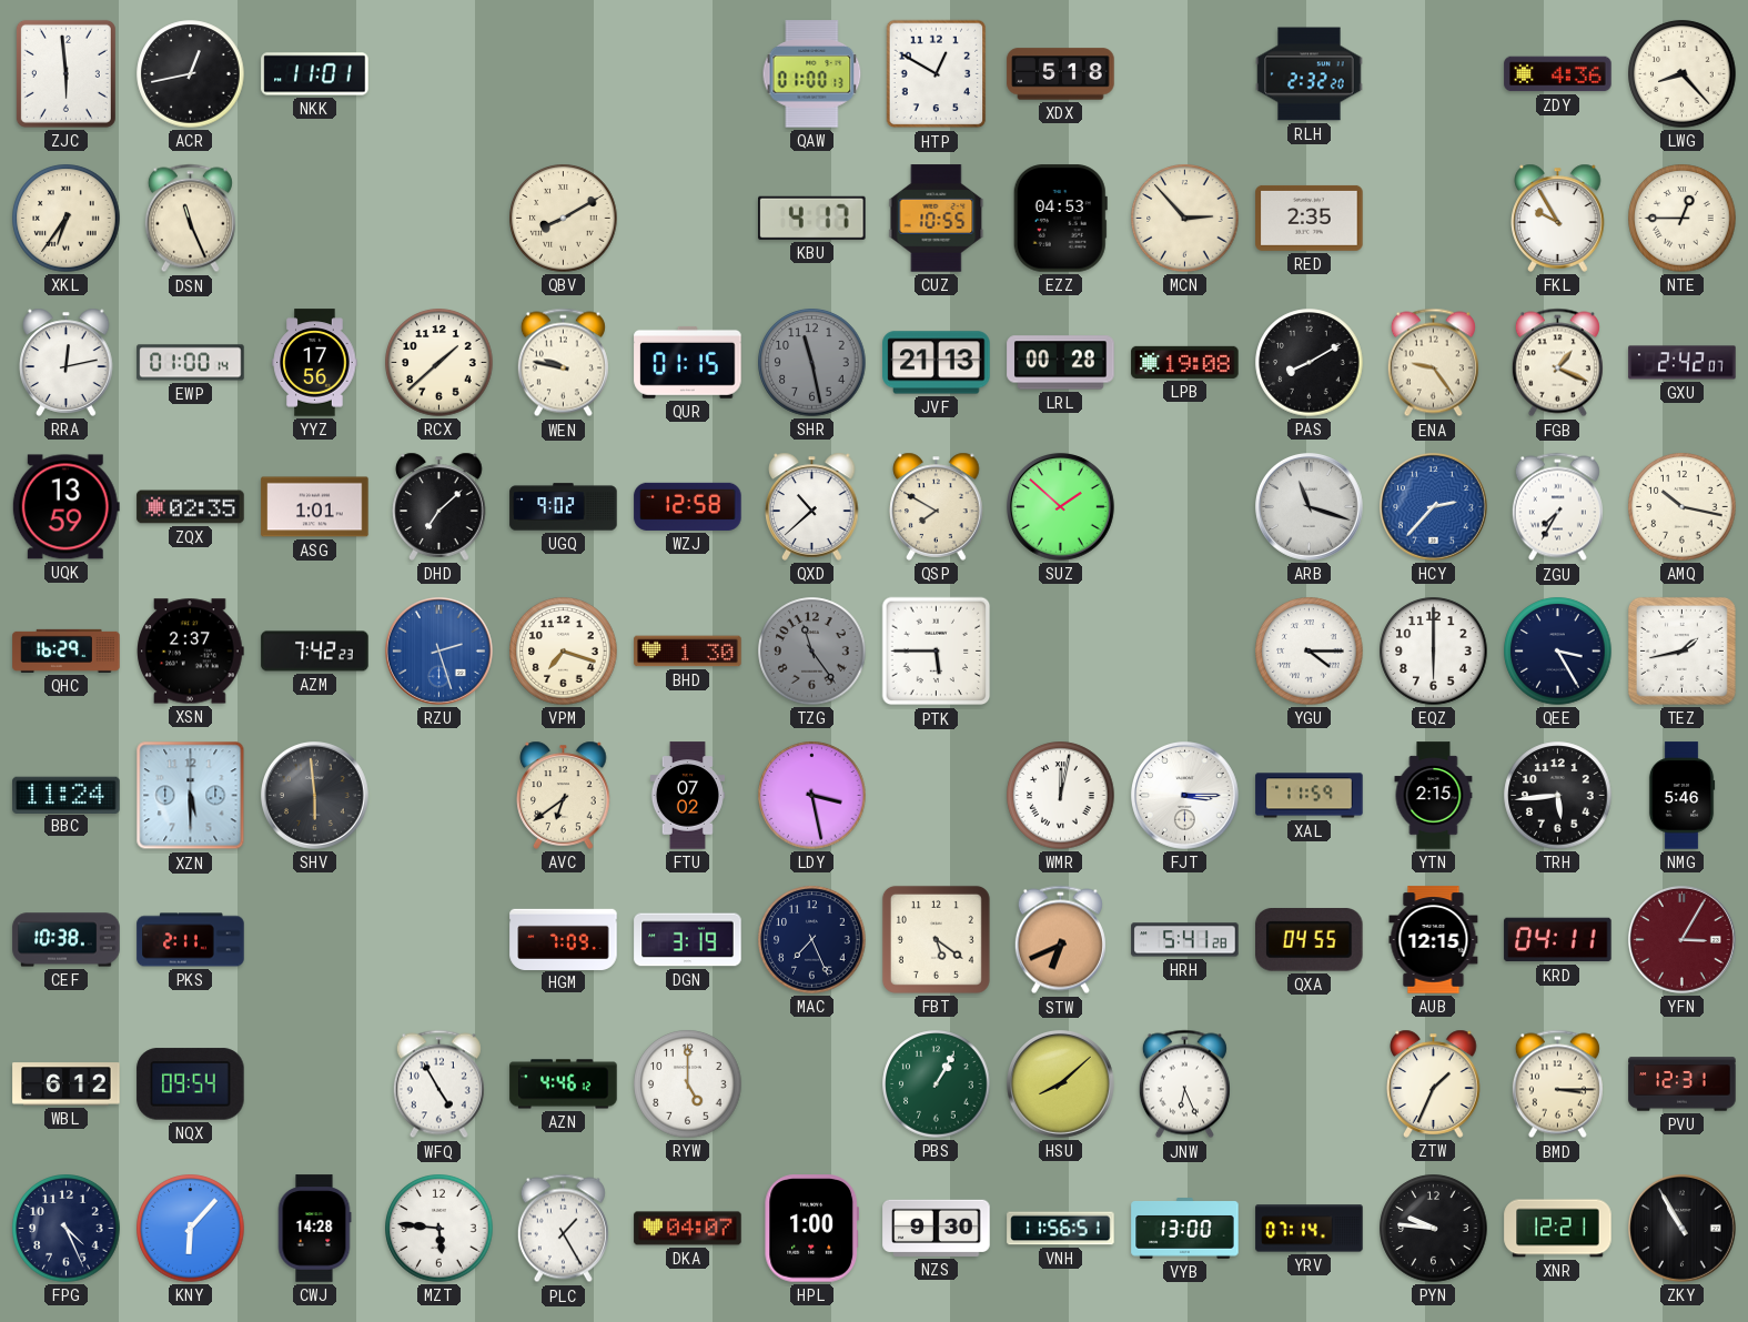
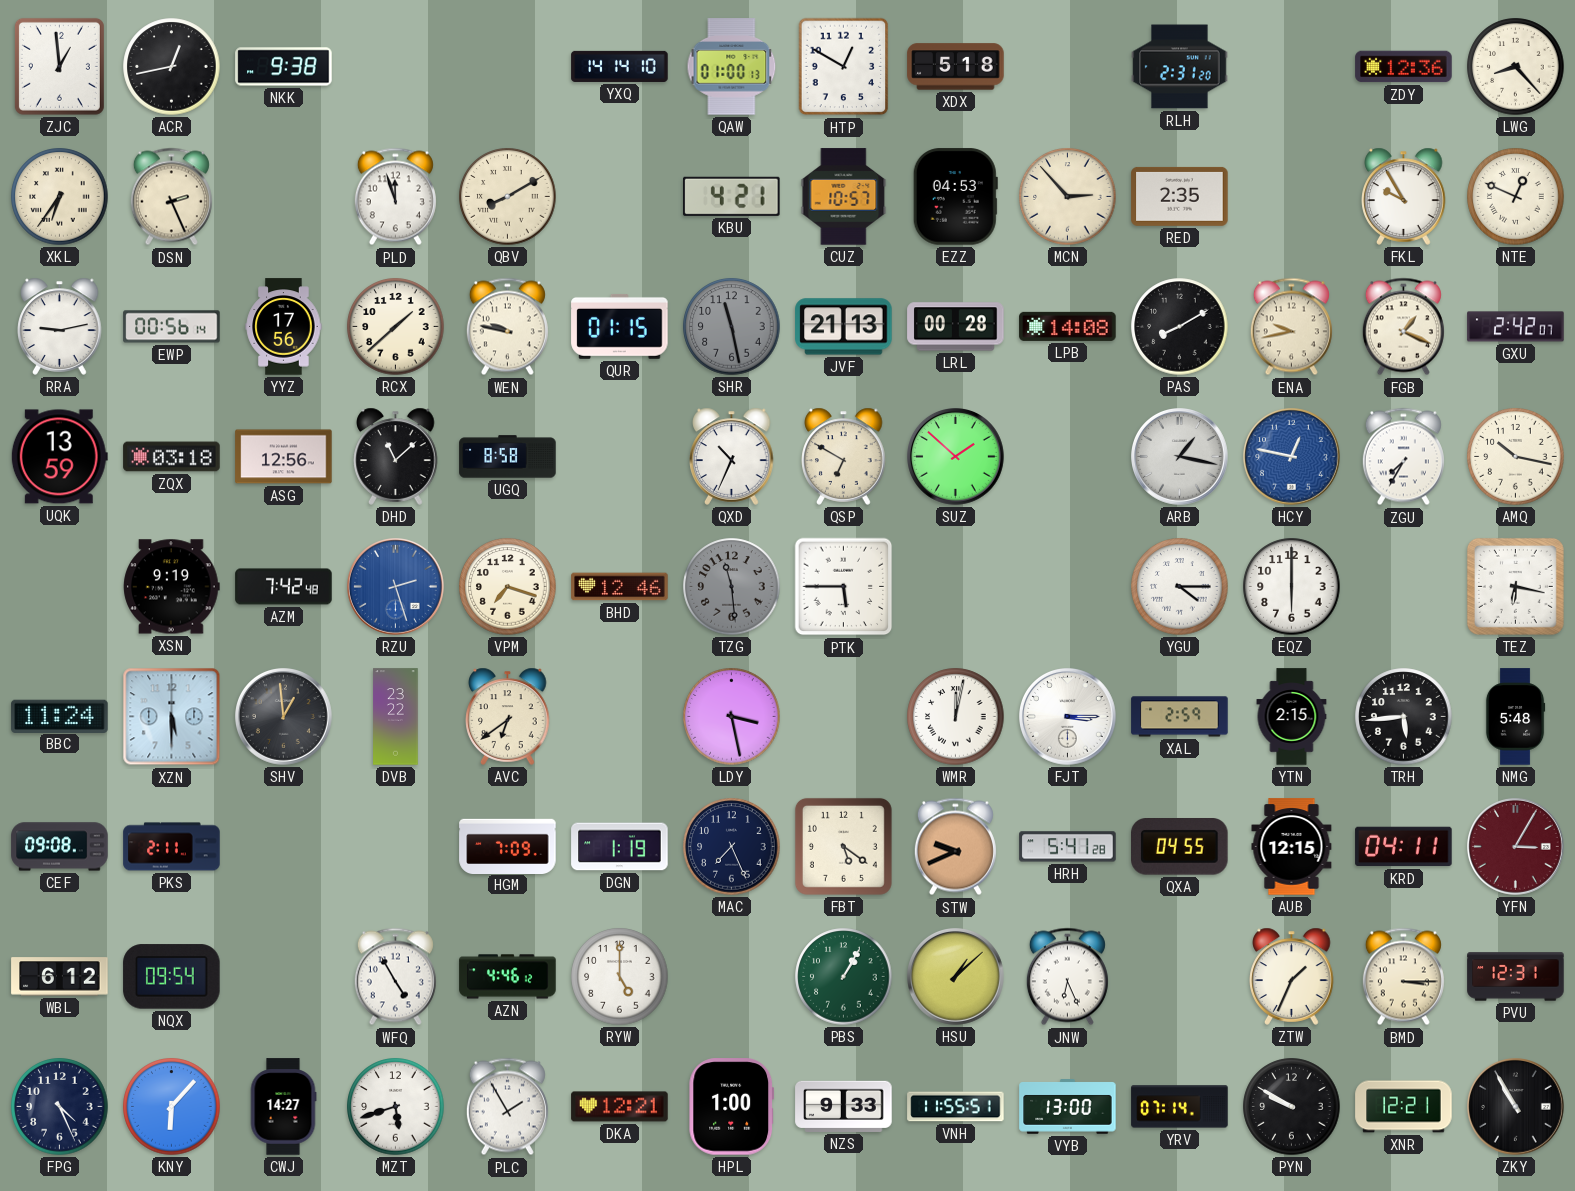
ZJC: 5:59 -> 12:59 (59, 66)
NKK: 11:01 -> 9:38 (284, 67)
YXQ: none -> 14:14 (620, 66)
RLH: 2:32 -> 2:31 (1180, 67)
ZDY: 4:36 -> 12:36 (1404, 67)
DSN: 11:26 -> 2:26 (171, 197)
PLD: none -> 11:57 (395, 197)
KBU: 4:17 -> 4:21 (732, 196)
CUZ: 10:55 -> 10:57 (844, 197)
NTE: 12:45 -> 12:49 (1516, 197)
RRA: 12:13 -> 9:13 (60, 326)
EWP: 01:00 -> 00:56 (172, 327)
LPB: 19:08 -> 14:08 (1068, 326)
ENA: 9:24 -> 9:43 (1291, 327)
ZQX: 02:35 -> 03:18 (172, 457)
ASG: 1:01 -> 12:56 (284, 457)
DHD: 7:08 -> 11:08 (396, 456)
UGQ: 9:02 -> 8:58 (508, 457)
WZJ: 12:58 -> none (688, 506)
QXD: 10:38 -> 10:34 (732, 456)
QSP: 7:50 -> 6:50 (844, 456)
ARB: 11:18 -> 1:17 (1180, 457)
HCY: 2:37 -> 12:47 (1292, 457)
QHC: 16:29 -> none (67, 650)
XSN: 2:37 -> 9:19 (172, 587)
AZM: 7:42:23 -> 7:42:48 (284, 587)
BHD: 1:30 -> 12:46 (620, 587)
TZG: 11:24 -> 11:29 (732, 587)
QEE: 3:25 -> none (1558, 652)
TEZ: 1:43 -> 6:17 (1515, 586)
SHV: 5:59 -> 12:59 (284, 717)
DVB: none -> 23:22 (396, 717)
FTU: 07:02 -> none (687, 796)
XAL: 11:59 -> 2:59 (1180, 717)
NMG: 5:46 -> 5:48 (1515, 717)
CEF: 10:38 -> 09:08 (60, 847)
DGN: 3:19 -> 1:19 (620, 847)
STW: 6:41 -> 9:41 (955, 847)
HSU: 8:08 -> 1:08 (956, 977)
CWJ: 14:28 -> 14:27 (283, 1107)
MZT: 5:46 -> 5:42 (396, 1107)
PLC: 1:25 -> 1:55 (507, 1107)
DKA: 04:07 -> 12:21 (620, 1107)
NZS: 9:30 -> 9:33 (844, 1106)
VNH: 11:56 -> 11:55 (956, 1107)
PYN: 9:46 -> 9:50 (1292, 1107)
